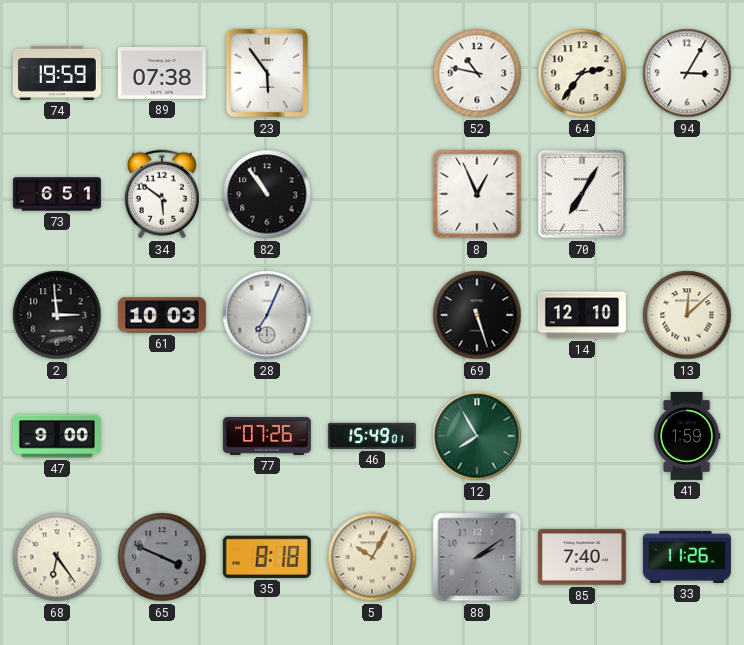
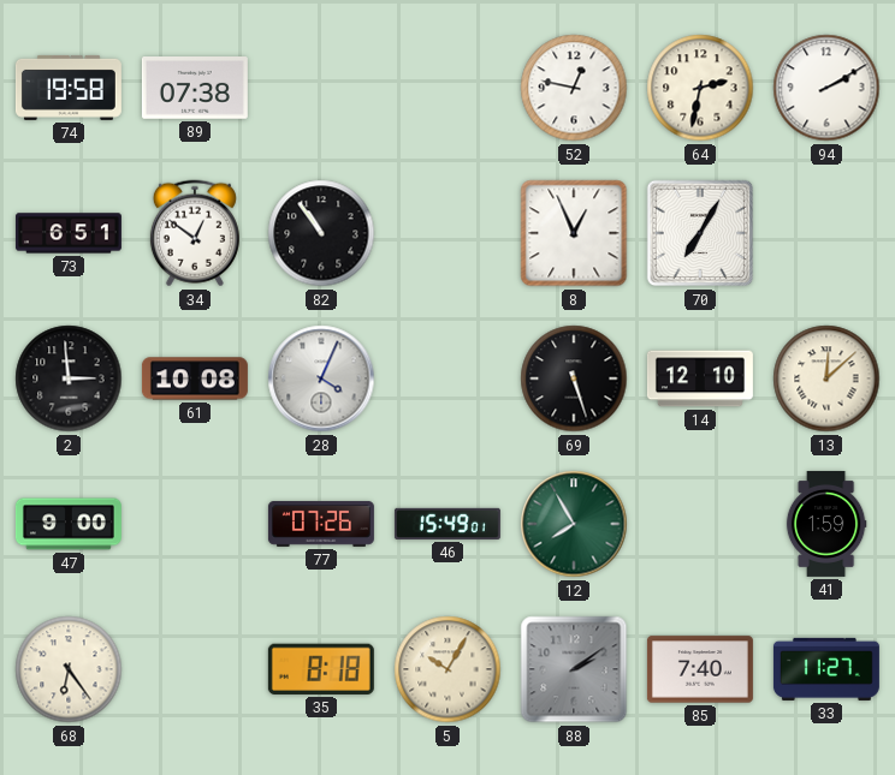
74: 19:59 -> 19:58 (69, 88)
23: 5:54 -> none (267, 73)
52: 10:47 -> 12:47 (574, 88)
64: 2:36 -> 2:32 (700, 88)
94: 3:05 -> 2:10 (826, 88)
34: 5:51 -> 12:51 (195, 233)
61: 10:03 -> 10:08 (195, 378)
28: 7:04 -> 4:04 (321, 378)
65: 3:49 -> none (162, 557)
33: 11:26 -> 11:27 (826, 669)
